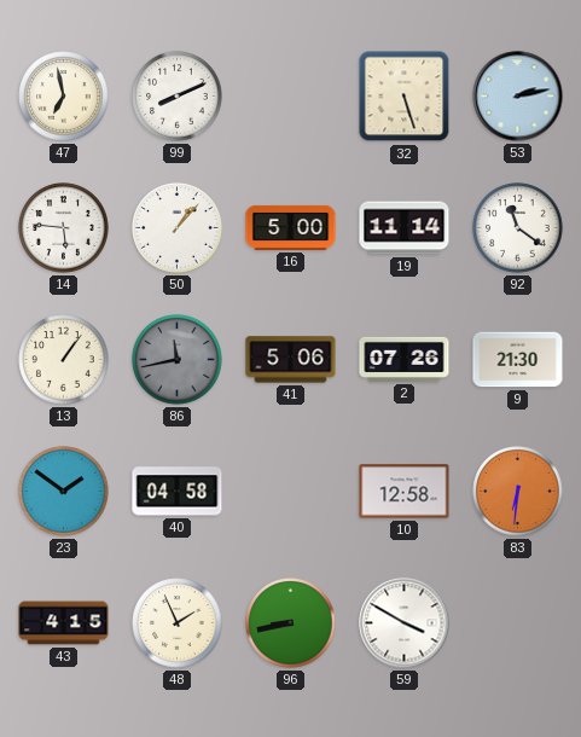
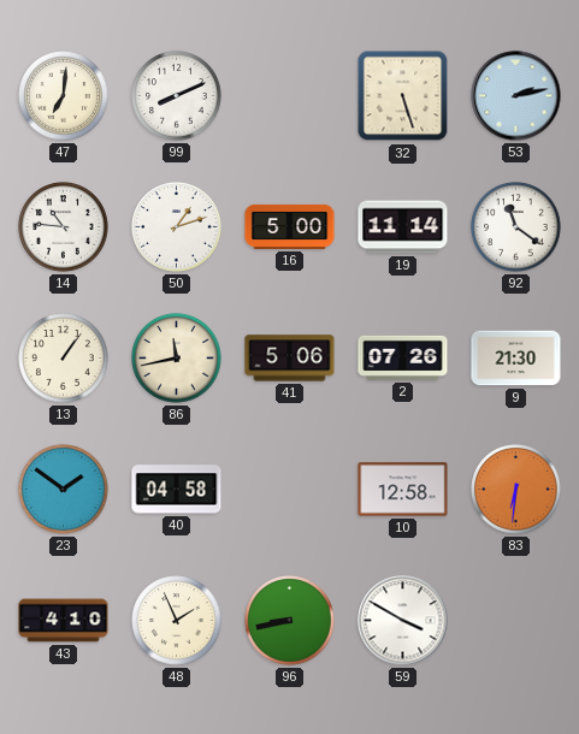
47: 6:58 -> 7:01 (64, 96)
14: 5:46 -> 10:46 (64, 227)
50: 1:07 -> 1:12 (177, 227)
86 dial: grey -> cream (177, 359)
43: 4:15 -> 4:10 (64, 621)
